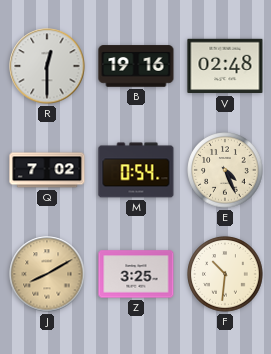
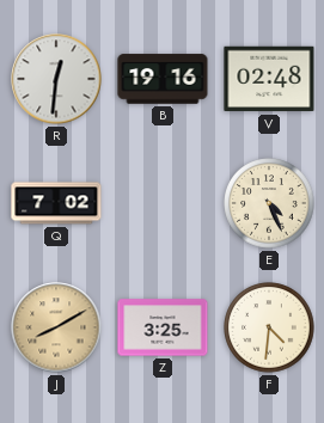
R: 12:30 -> 12:31 (56, 79)
M: 0:54 -> none (136, 170)
F: 10:31 -> 4:31 (269, 327)
